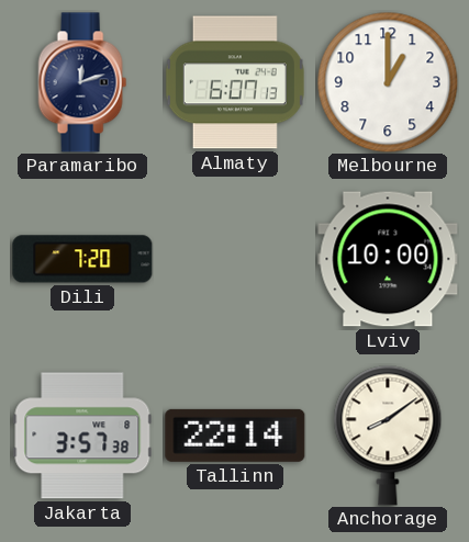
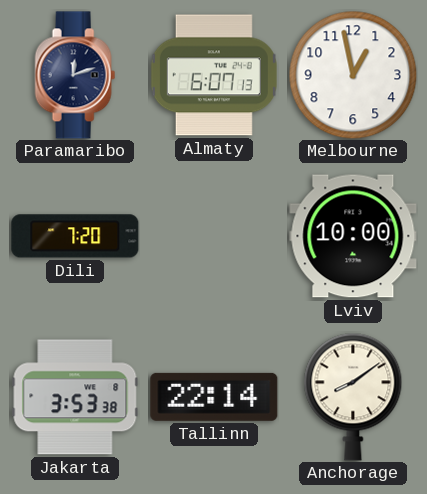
Melbourne: 1:00 -> 12:58 (353, 75)
Jakarta: 3:57 -> 3:53 (75, 397)
